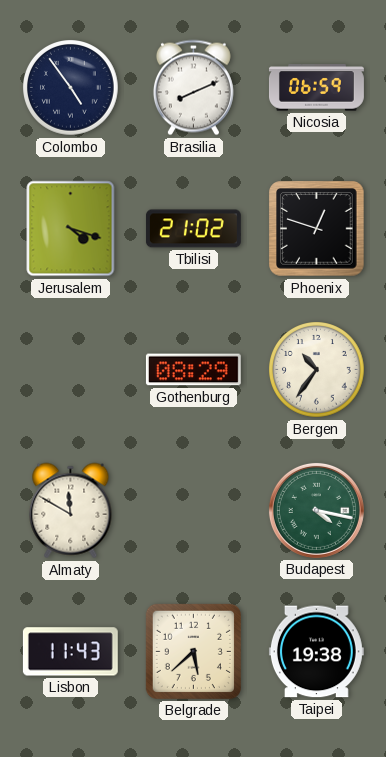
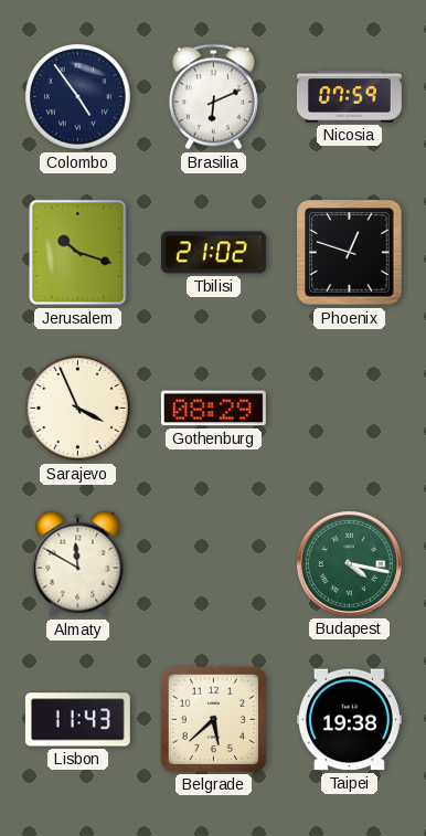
Brasilia: 8:11 -> 6:11 (213, 97)
Nicosia: 06:59 -> 07:59 (349, 97)
Jerusalem: 4:18 -> 10:18 (78, 253)
Sarajevo: none -> 3:56 (78, 409)
Bergen: 10:36 -> none (317, 370)
